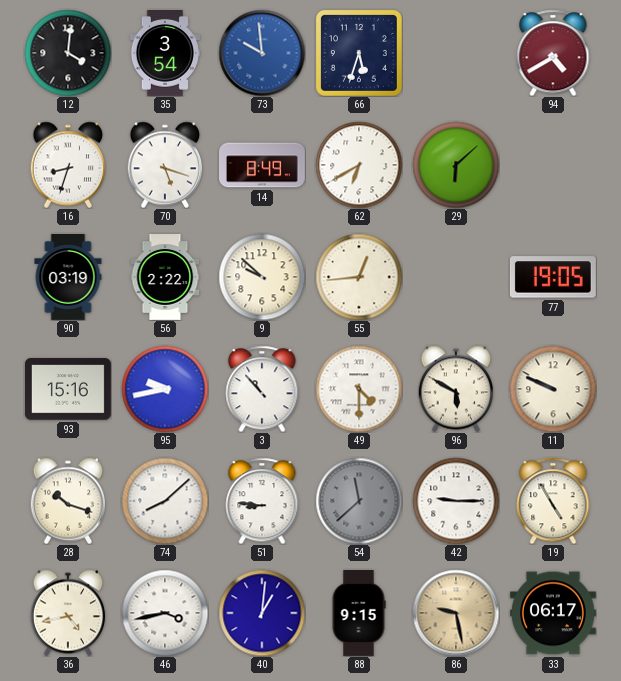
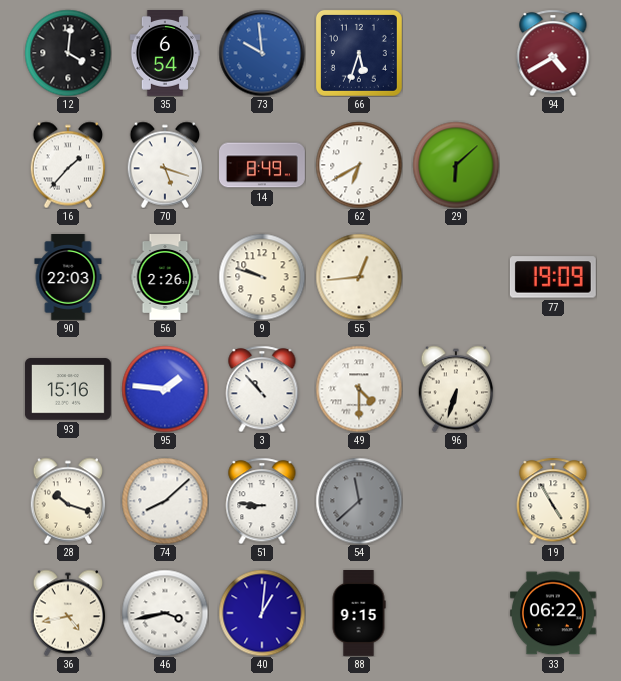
35: 3:54 -> 6:54 (164, 54)
16: 8:33 -> 1:37 (68, 165)
90: 03:19 -> 22:03 (68, 278)
56: 2:22 -> 2:26 (165, 278)
9: 9:52 -> 9:48 (262, 277)
77: 19:05 -> 19:09 (553, 277)
95: 9:43 -> 1:46 (165, 389)
96: 5:50 -> 6:33 (456, 389)
11: 9:49 -> none (553, 389)
42: 9:15 -> none (456, 501)
86: 9:28 -> none (456, 613)
33: 06:17 -> 06:22 (553, 613)
